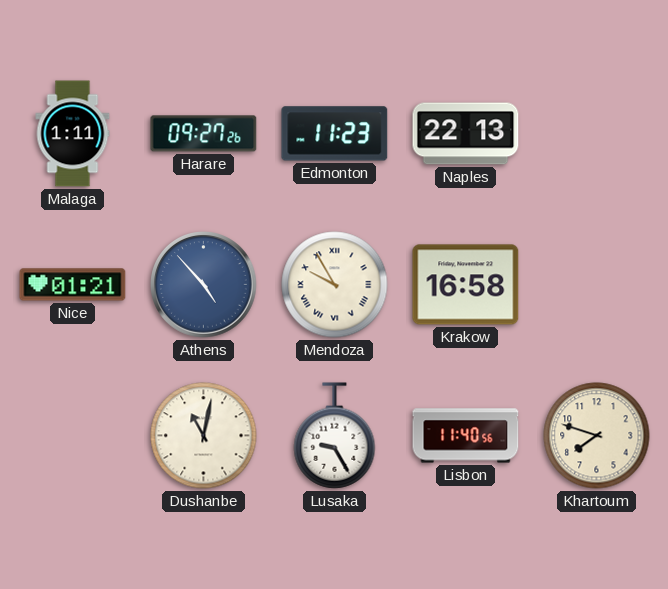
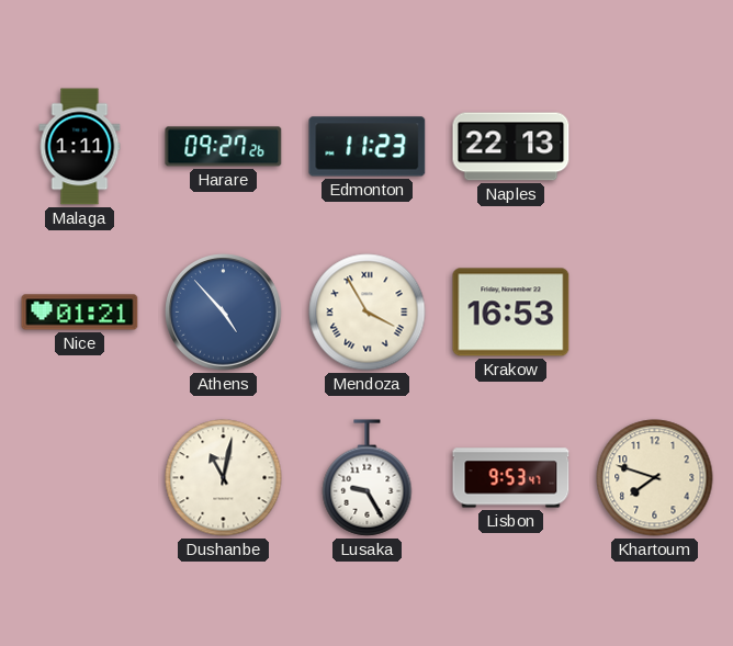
Mendoza: 9:55 -> 3:55 (368, 313)
Krakow: 16:58 -> 16:53 (511, 313)
Lisbon: 11:40 -> 9:53 (511, 478)
